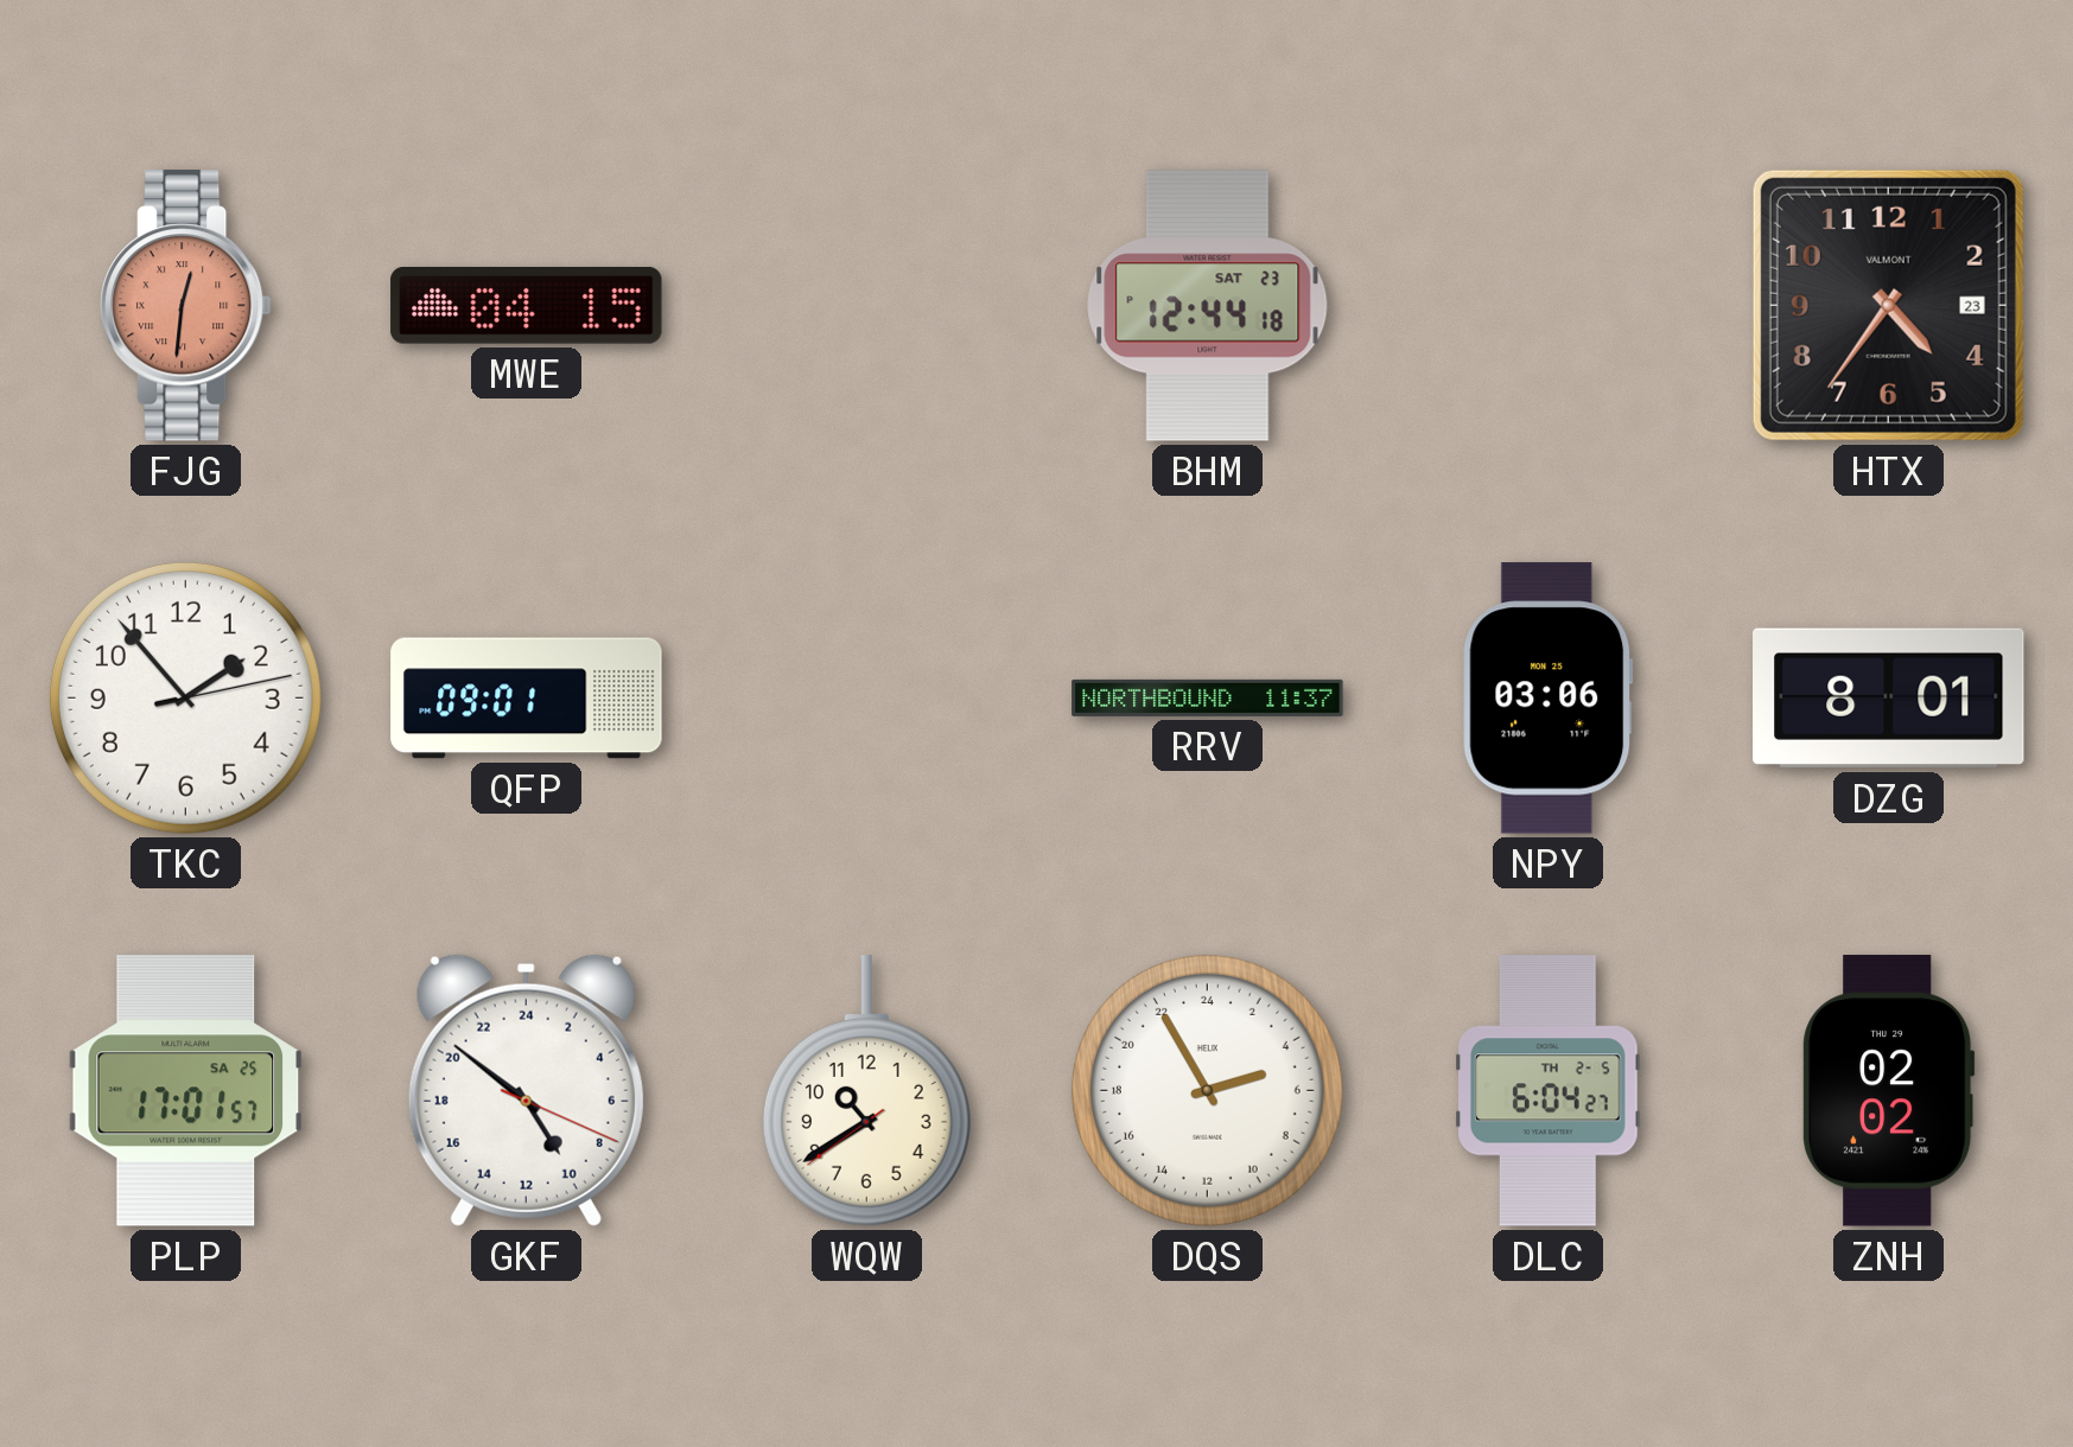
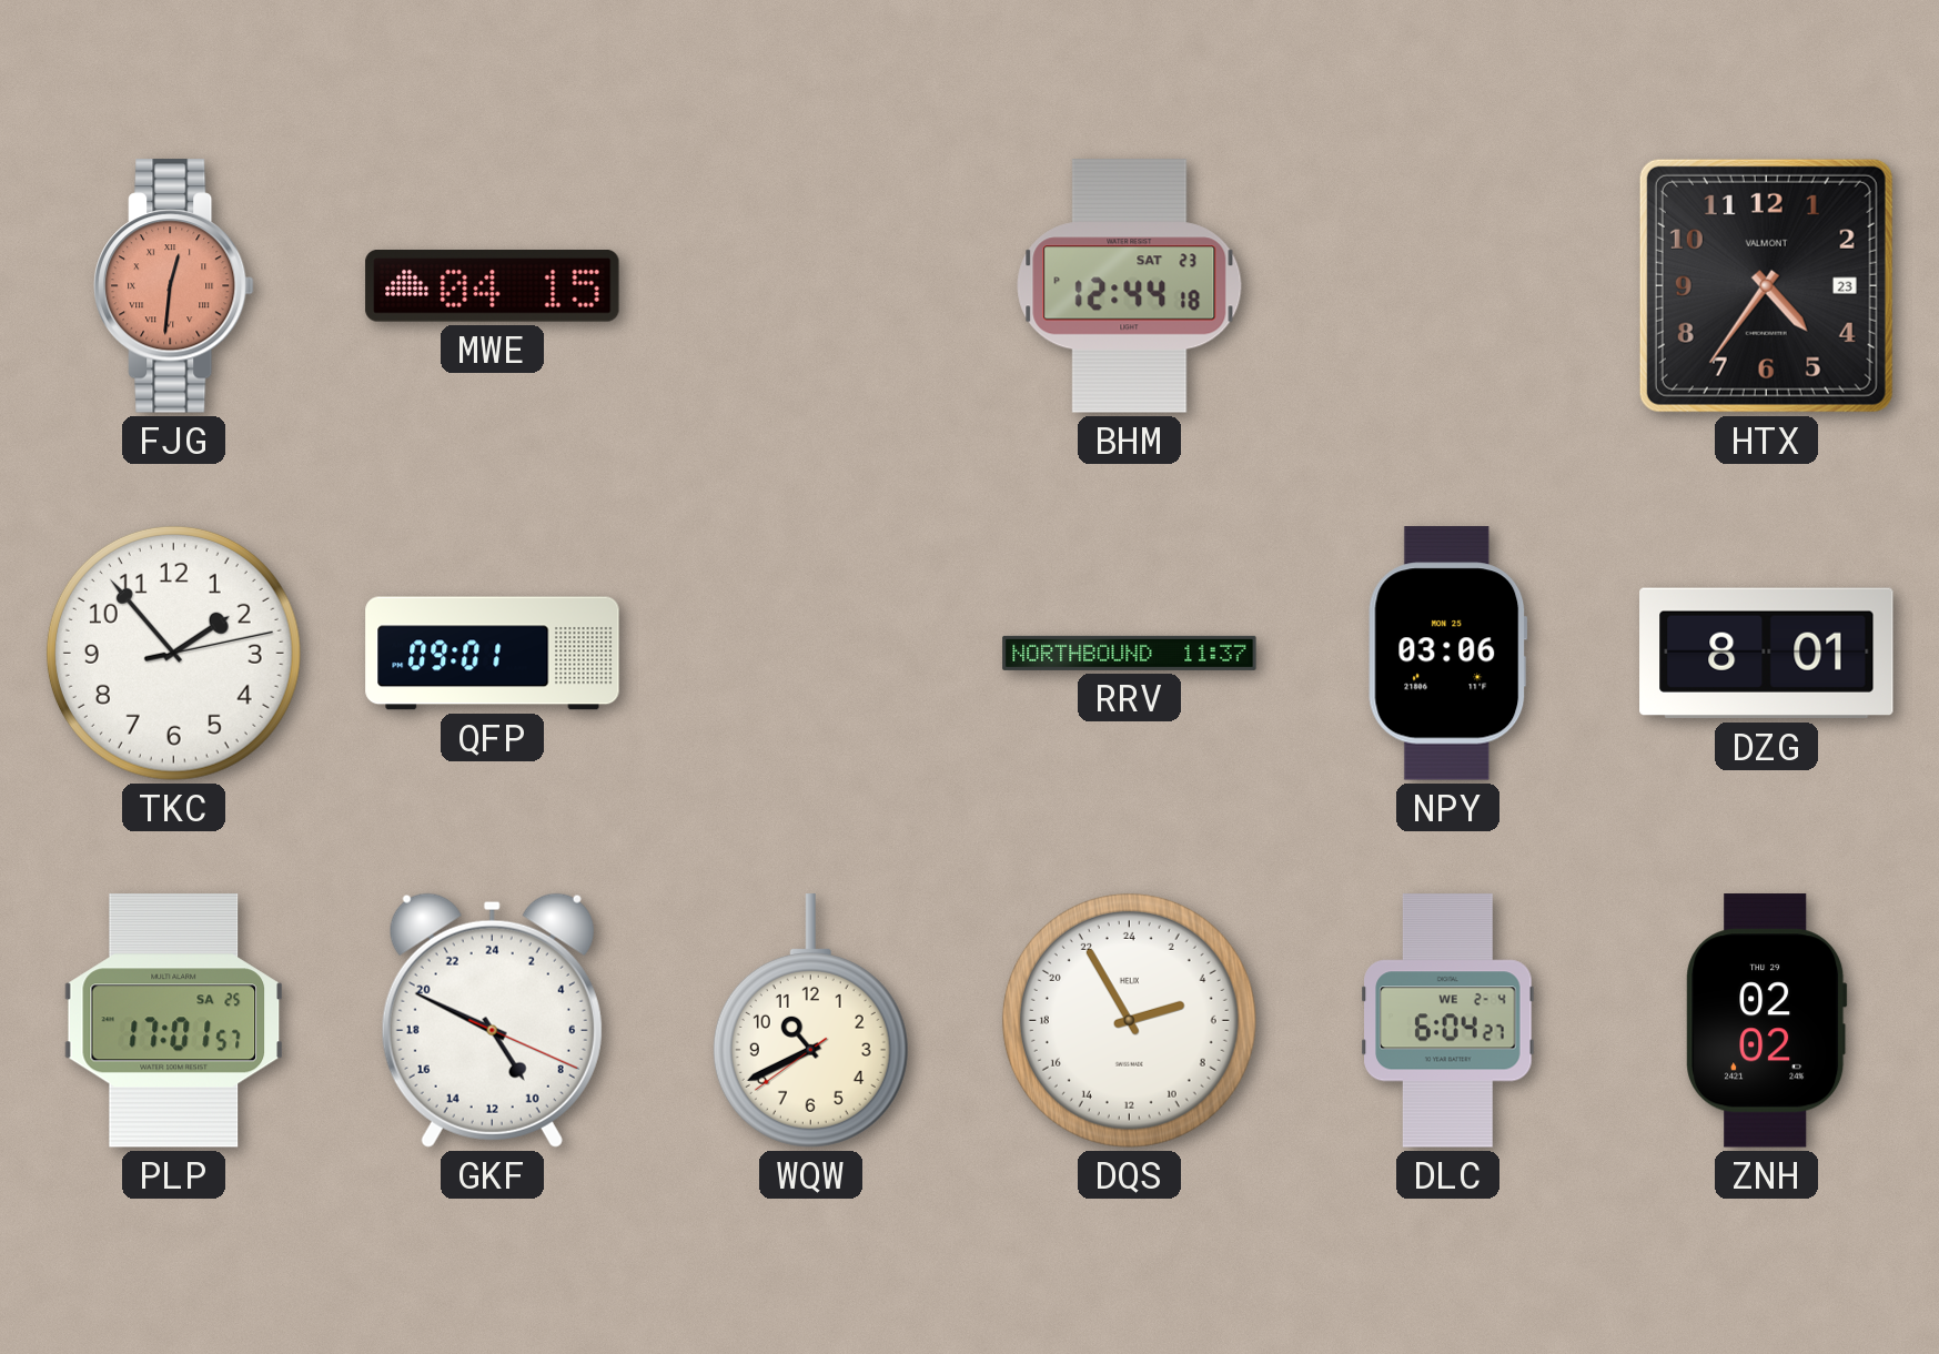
GKF: 9:51 -> 9:49 (492, 1020)
WQW: 10:39 -> 10:40 (810, 1021)
DLC date: TH 2-5 -> WE 2-4 (1448, 1021)
